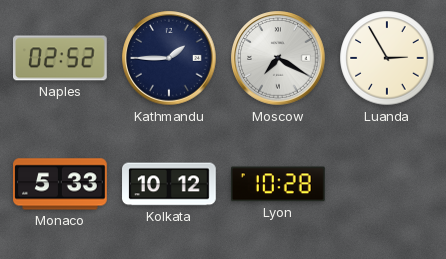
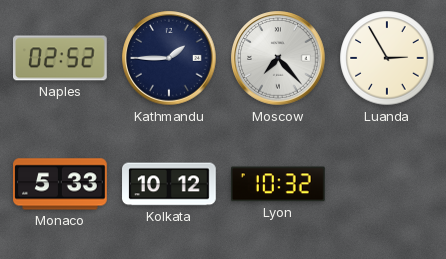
Moscow: 7:20 -> 7:23 (278, 58)
Lyon: 10:28 -> 10:32 (278, 184)
